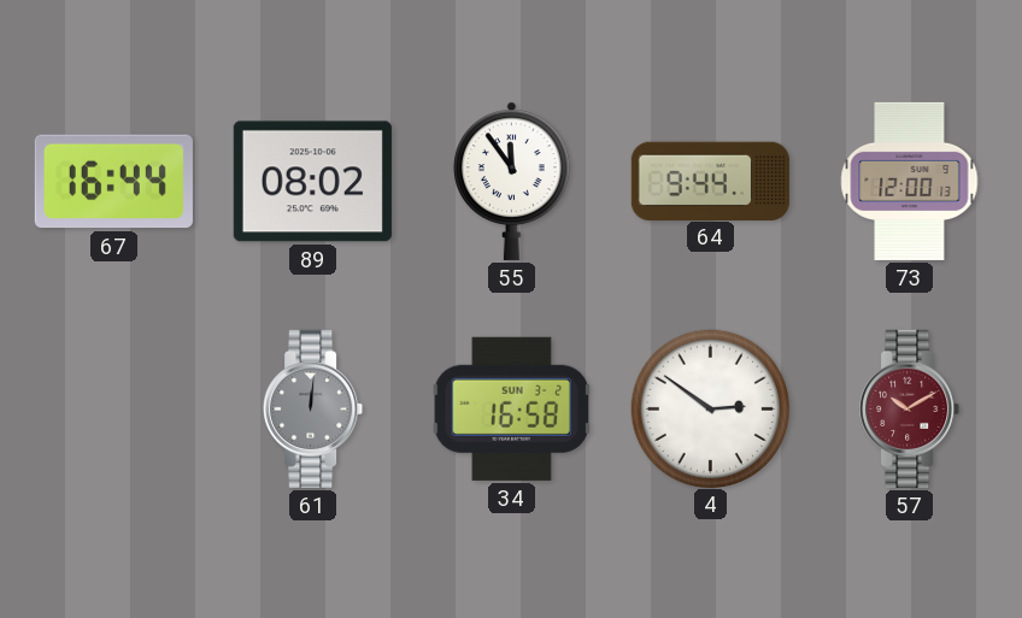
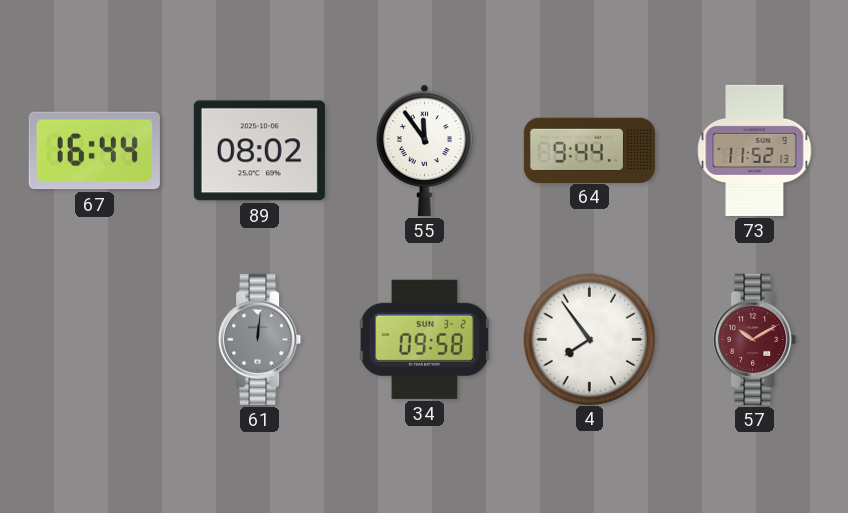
73: 12:00 -> 11:52 (755, 150)
34: 16:58 -> 09:58 (424, 339)
4: 2:51 -> 7:54 (589, 339)
